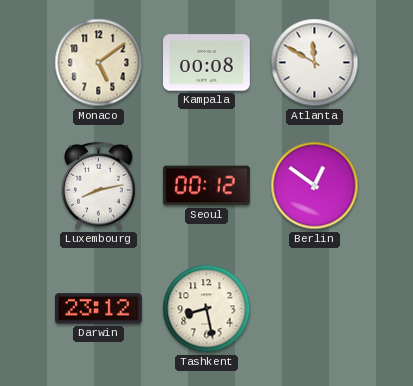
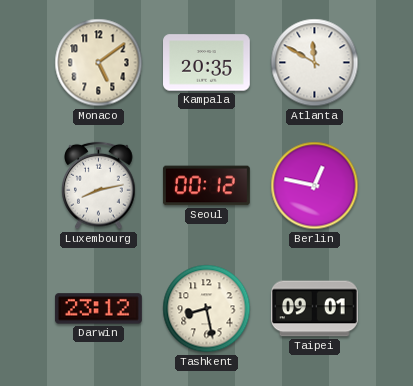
Kampala: 00:08 -> 20:35 (207, 63)
Berlin: 12:51 -> 12:47 (315, 186)
Taipei: none -> 09:01 (314, 309)
